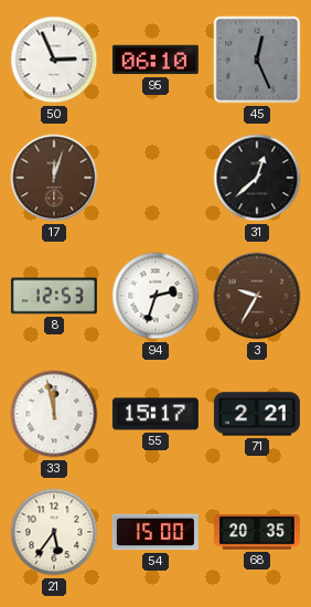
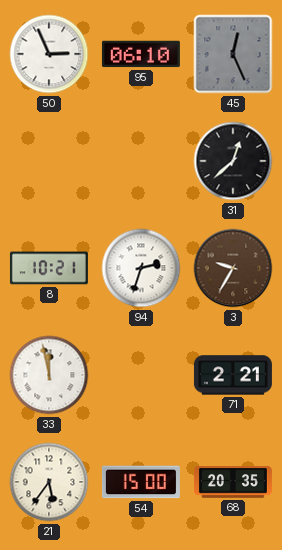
17: 12:03 -> none (54, 178)
8: 12:53 -> 10:21 (49, 268)
55: 15:17 -> none (155, 414)
